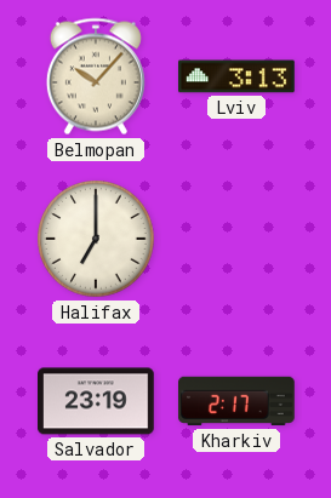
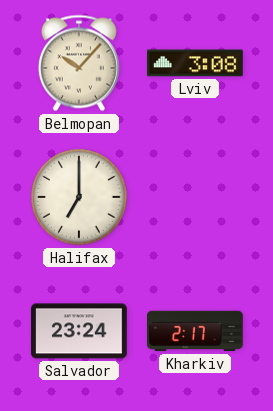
Lviv: 3:13 -> 3:08 (196, 63)
Salvador: 23:19 -> 23:24 (80, 331)
